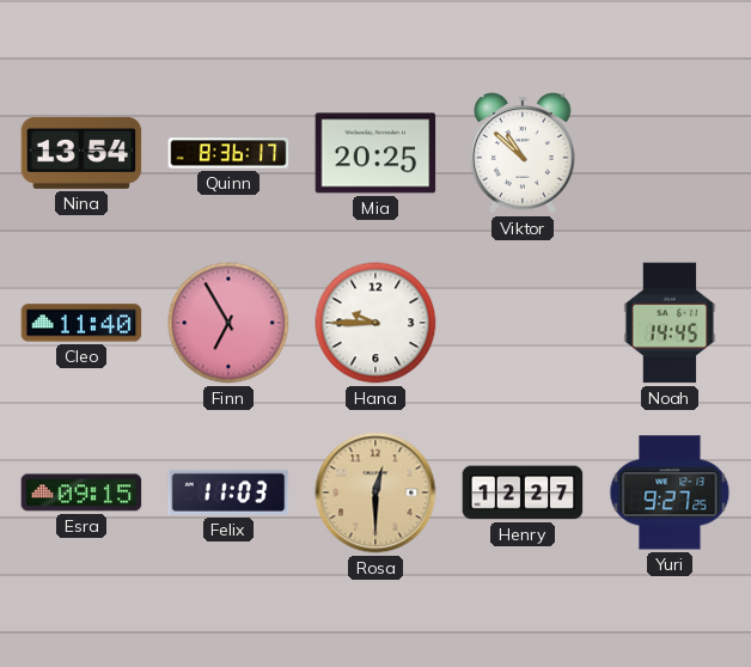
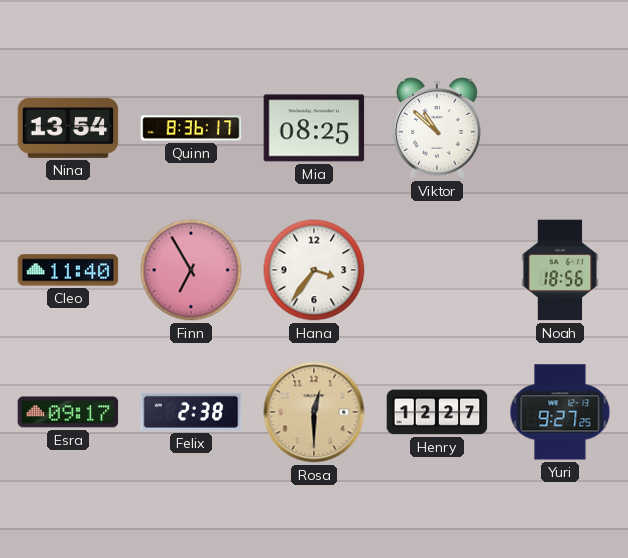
Mia: 20:25 -> 08:25 (314, 128)
Hana: 9:45 -> 3:36 (314, 270)
Noah: 14:45 -> 18:56 (560, 270)
Esra: 09:15 -> 09:17 (68, 412)
Felix: 11:03 -> 2:38 (191, 412)
